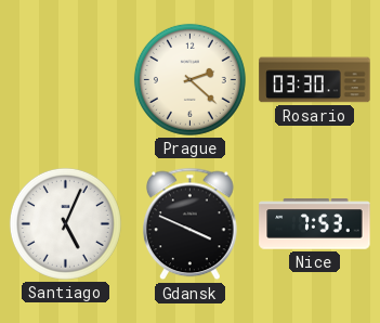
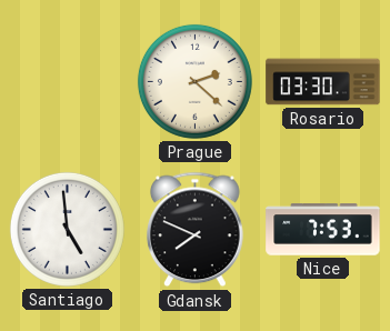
Santiago: 5:04 -> 4:59 (67, 229)
Gdansk: 3:49 -> 7:49 (196, 230)
